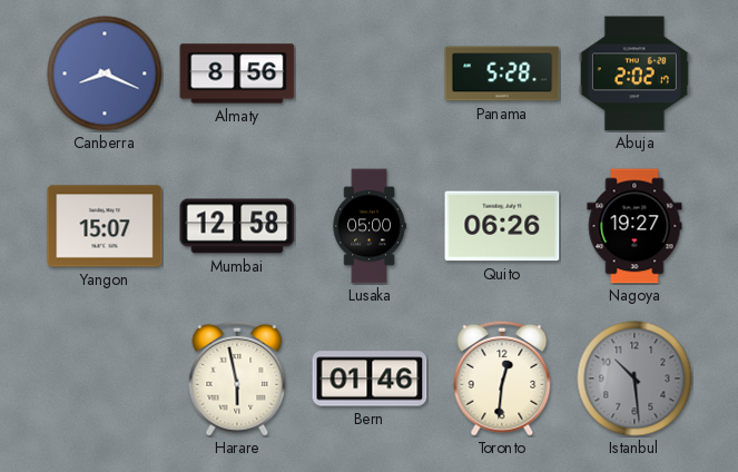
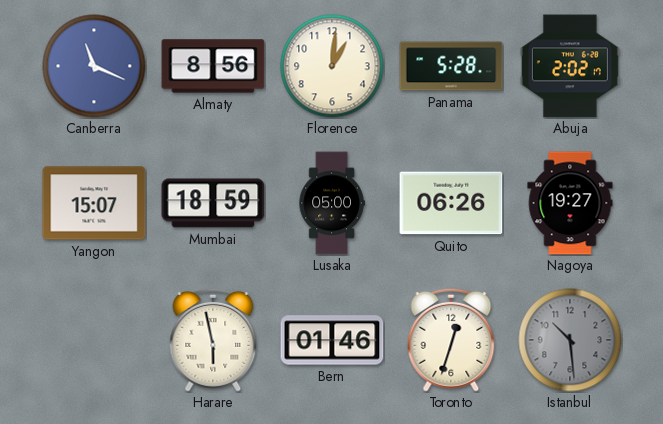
Canberra: 8:19 -> 11:19 (94, 66)
Florence: none -> 1:01 (332, 66)
Mumbai: 12:58 -> 18:59 (213, 203)
Toronto: 12:31 -> 12:33 (451, 340)
